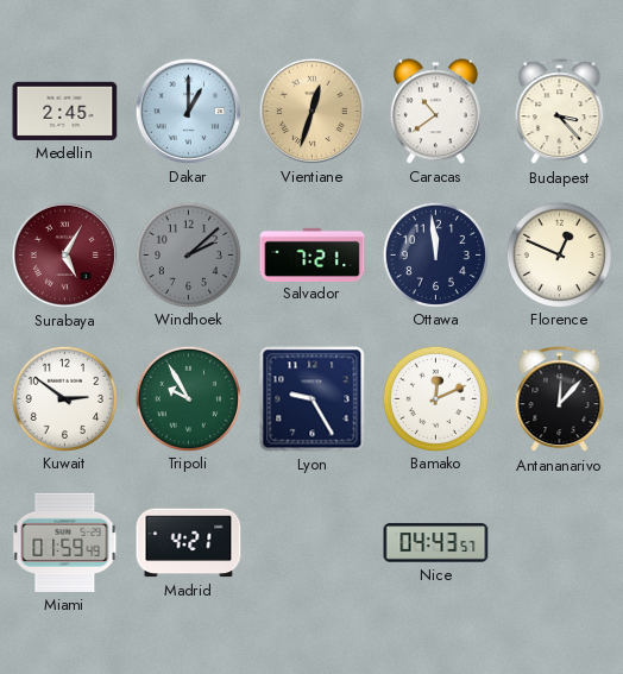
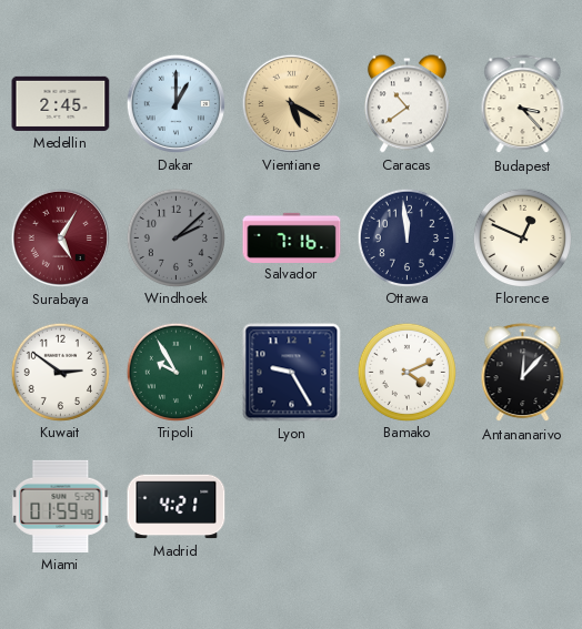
Vientiane: 12:33 -> 5:20 (291, 103)
Salvador: 7:21 -> 7:16 (292, 237)
Bamako: 12:11 -> 4:11 (407, 372)
Nice: 04:43 -> none (436, 543)
